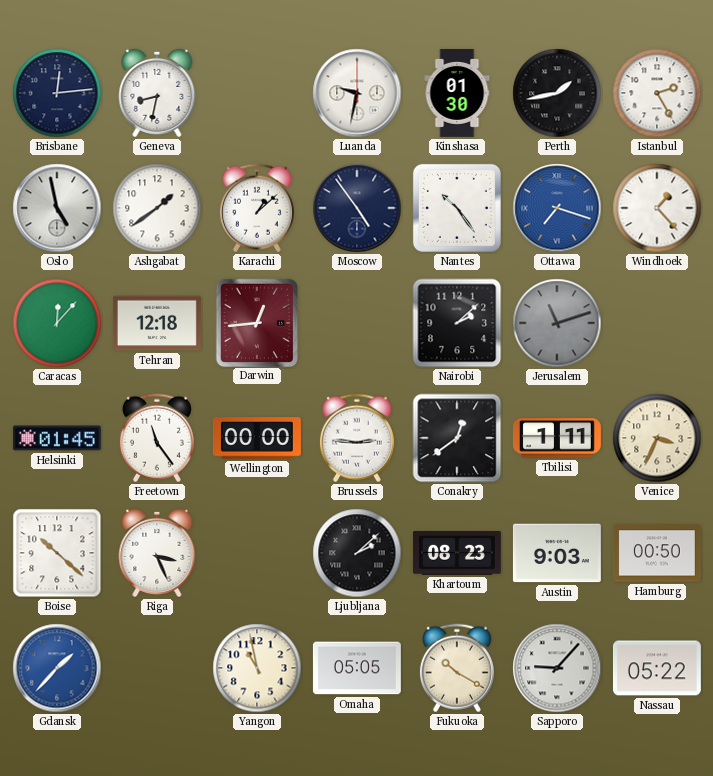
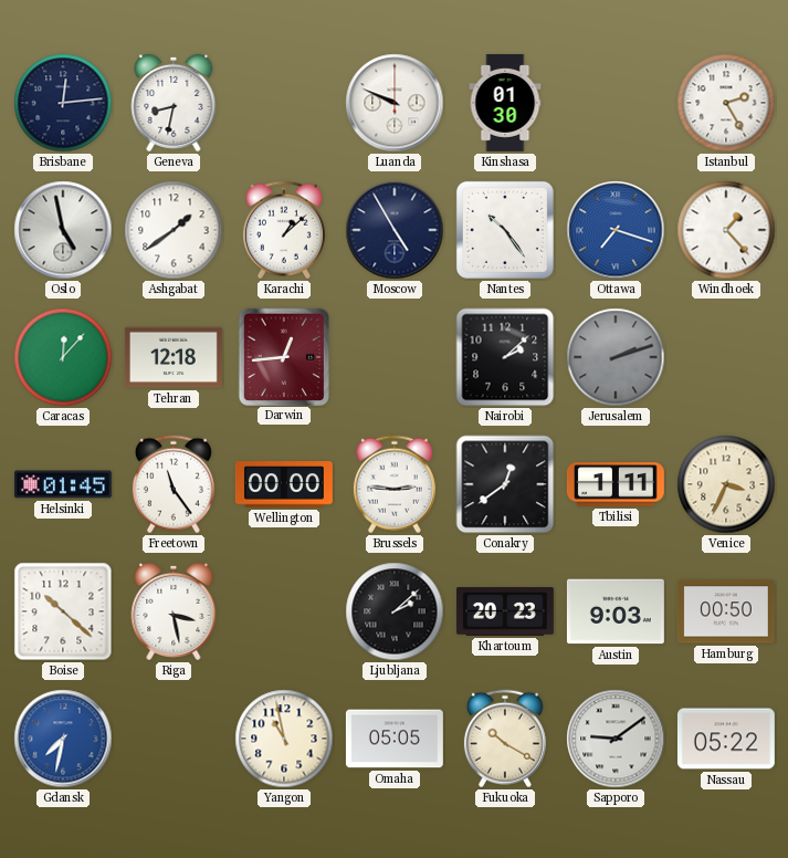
Luanda: 9:32 -> 9:49 (395, 103)
Perth: 1:43 -> none (557, 93)
Moscow: 4:54 -> 4:55 (395, 230)
Jerusalem: 11:12 -> 2:12 (616, 357)
Riga: 3:26 -> 3:28 (174, 611)
Khartoum: 08:23 -> 20:23 (505, 611)
Gdansk: 1:37 -> 7:32 (63, 739)
Sapporo: 9:07 -> 9:09 (616, 739)
